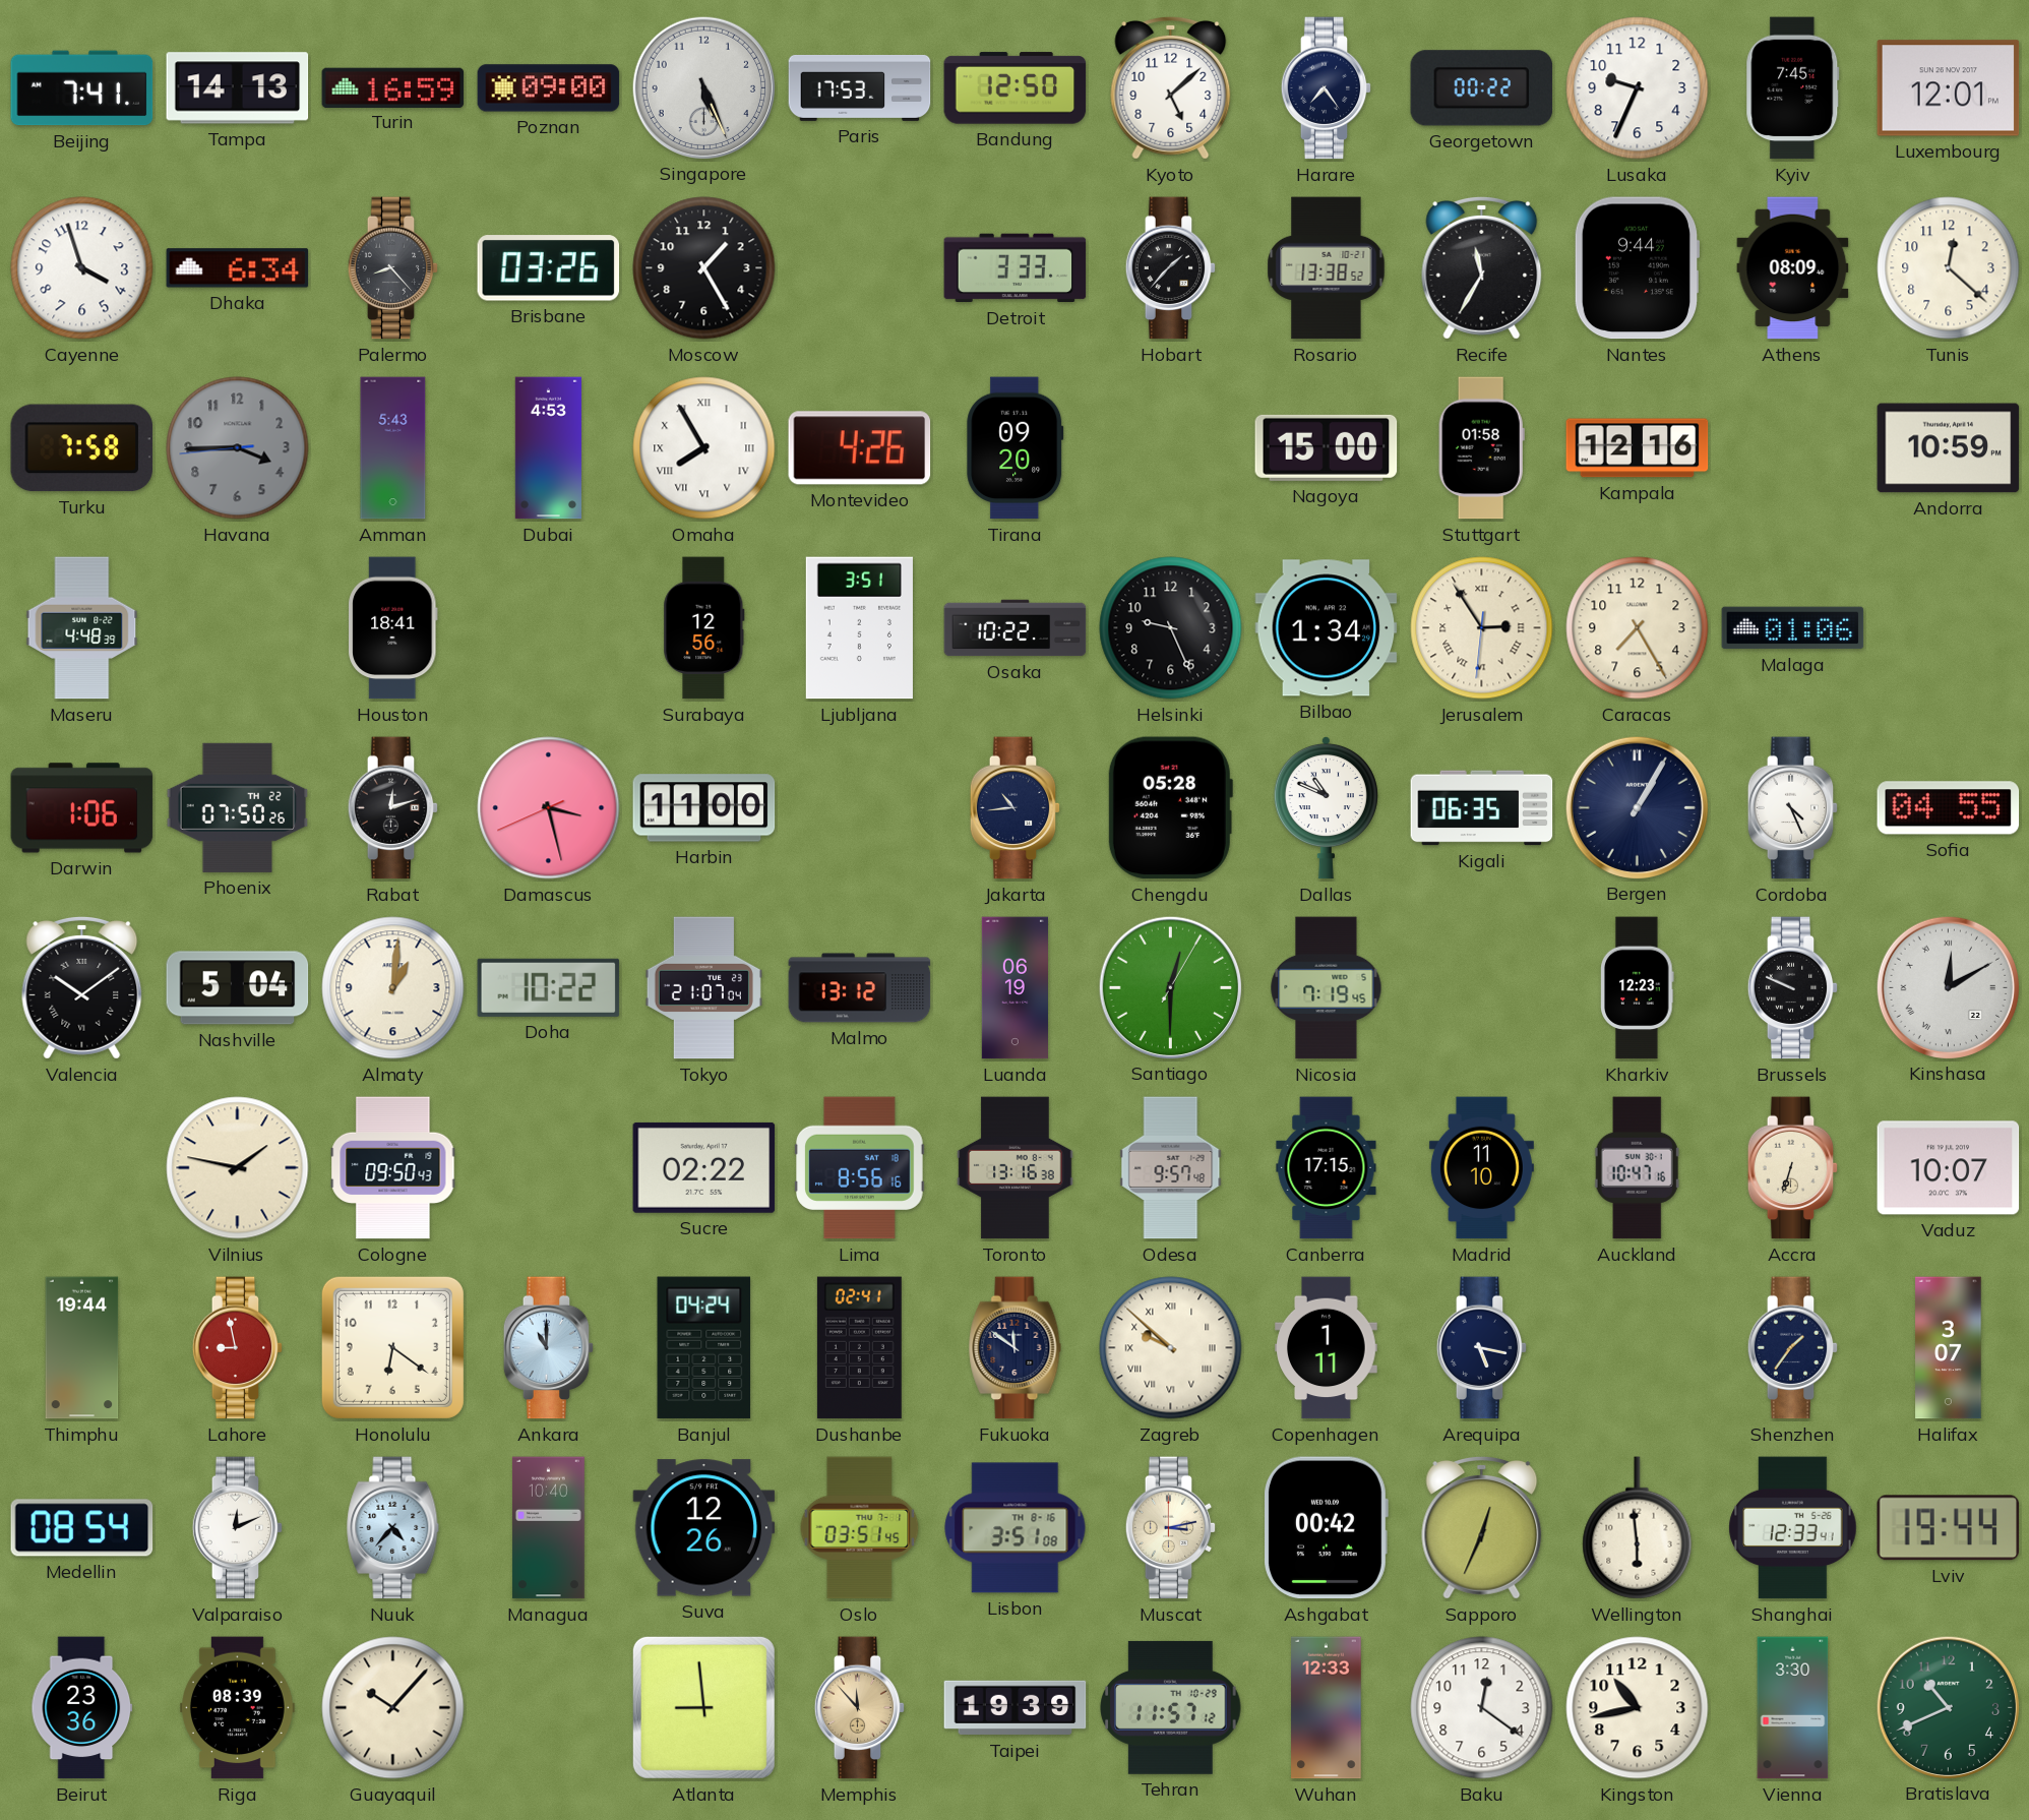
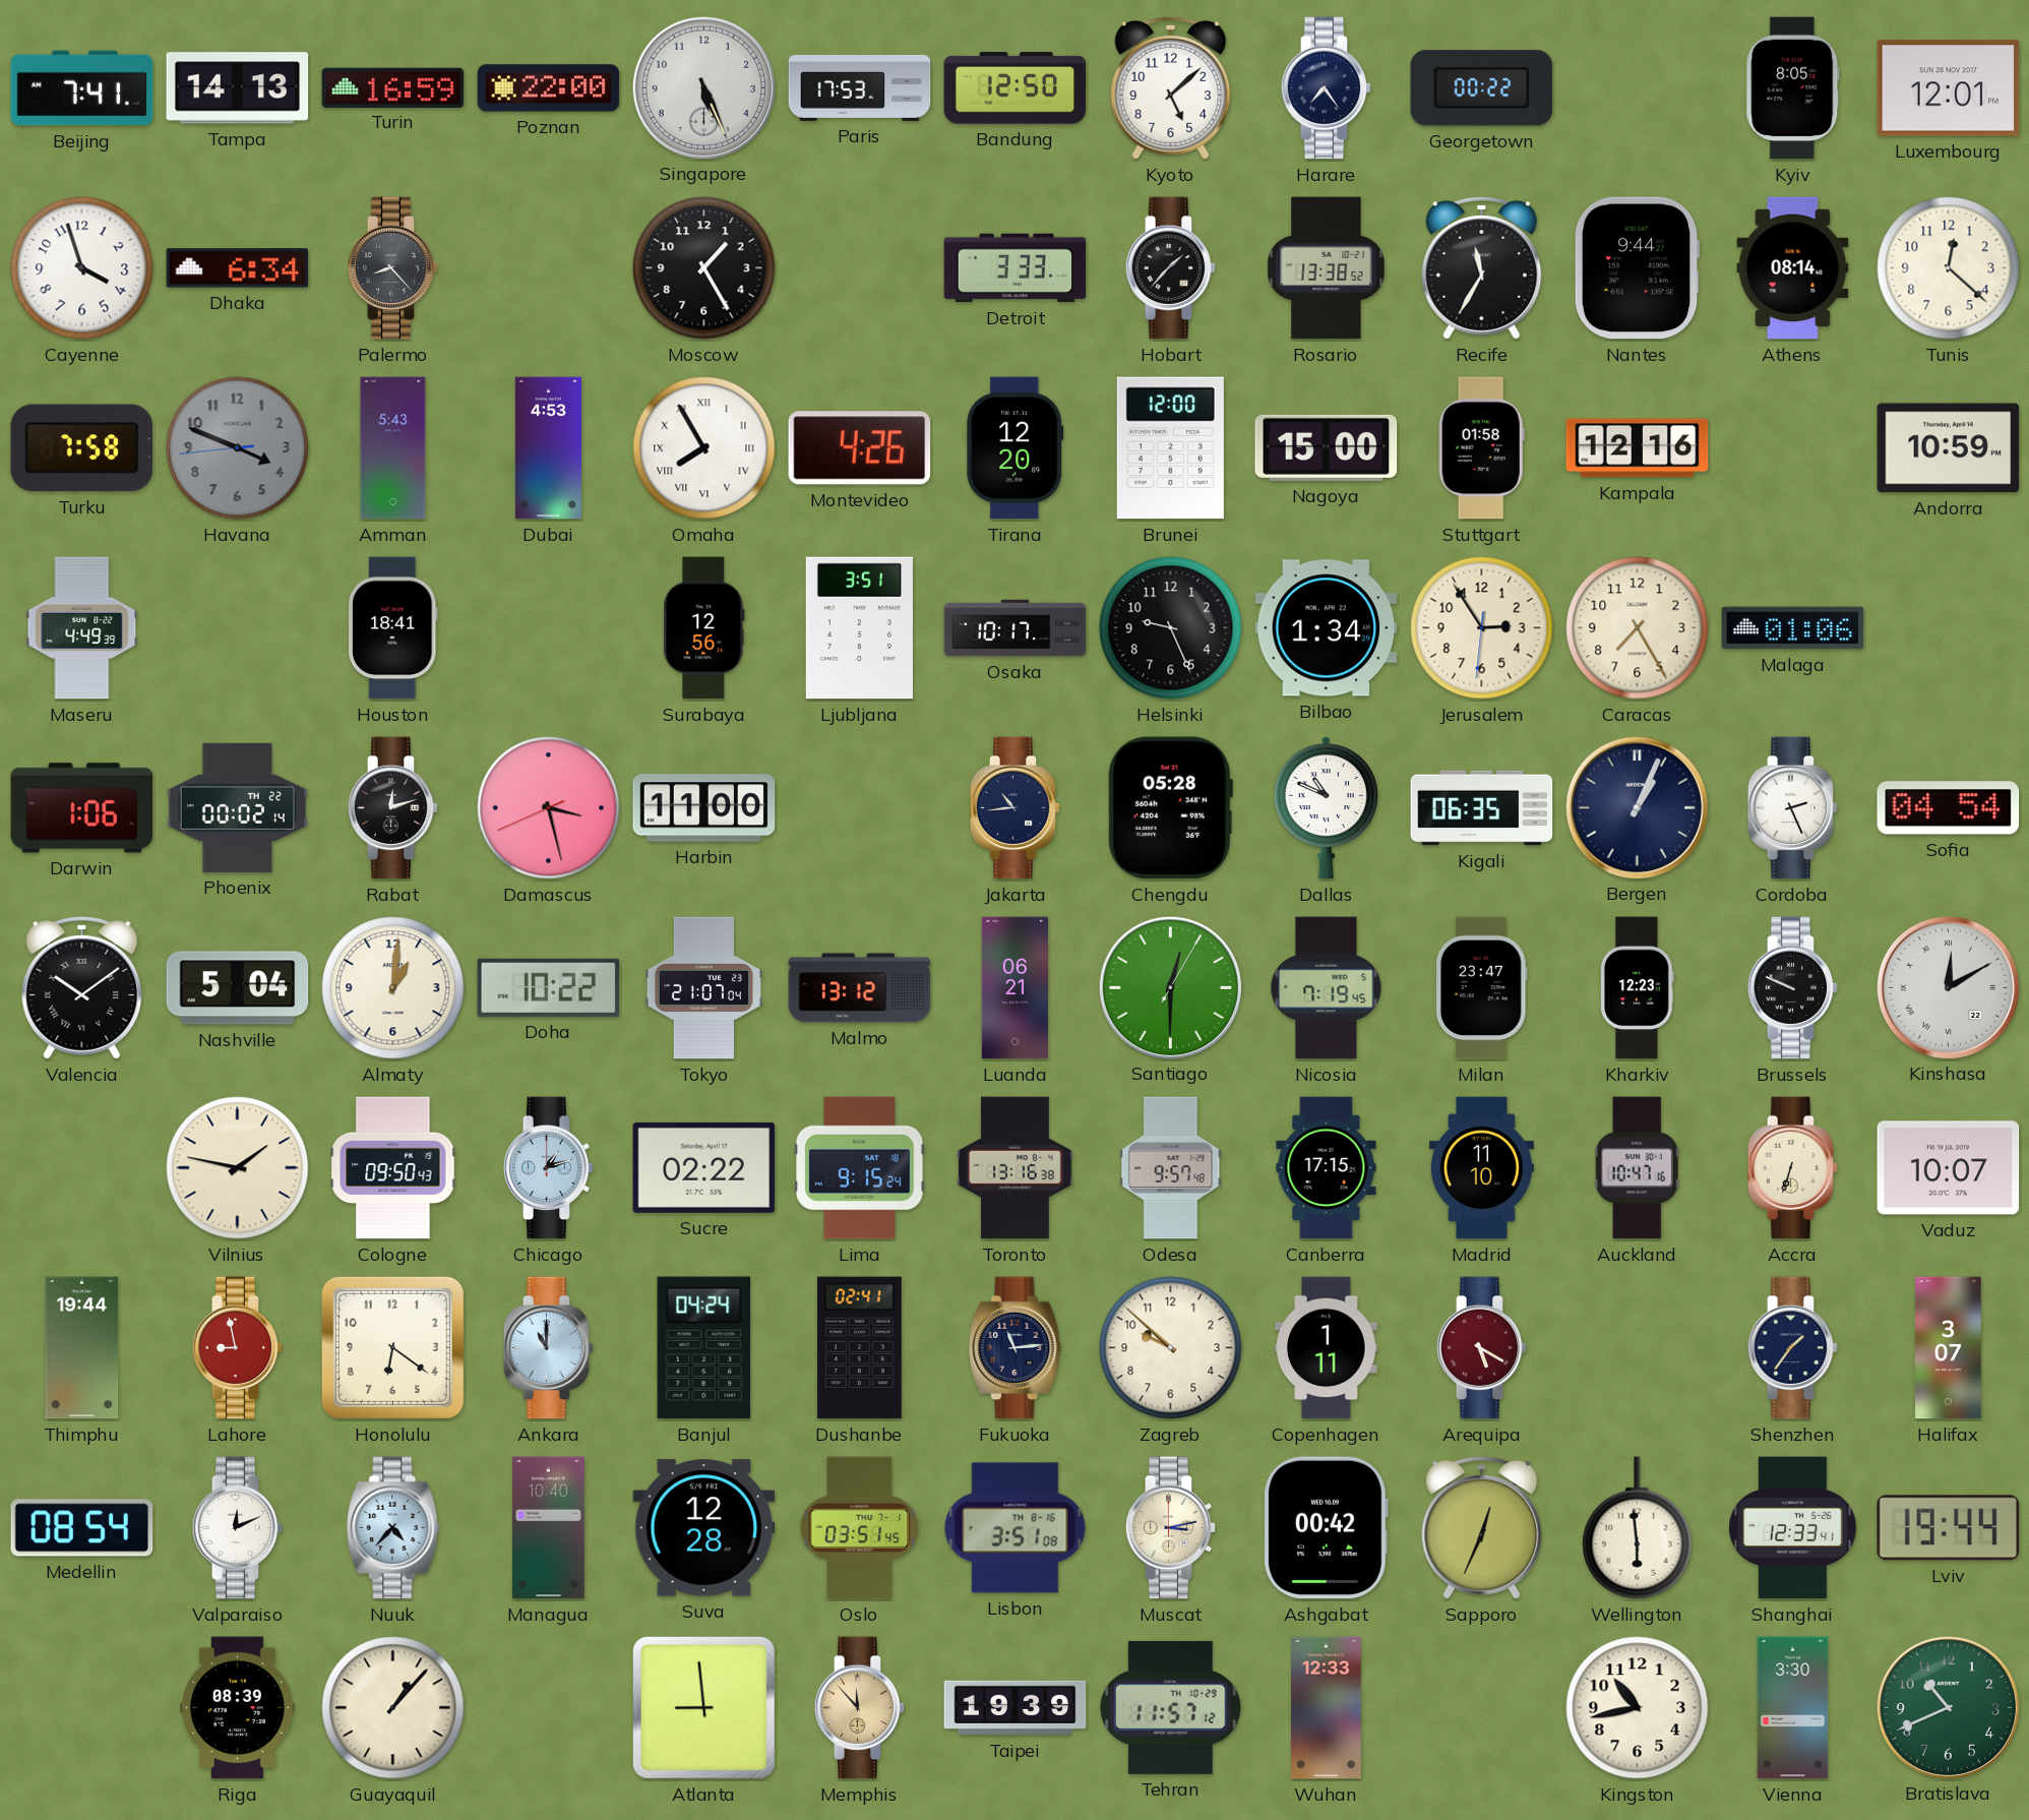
Poznan: 09:00 -> 22:00 (549, 88)
Lusaka: 9:34 -> none (1638, 88)
Kyiv: 7:45 -> 8:05 (1793, 88)
Brisbane: 03:26 -> none (549, 268)
Athens: 08:09 -> 08:14 (1793, 268)
Havana: 3:44 -> 3:48 (238, 448)
Tirana: 09:20 -> 12:20 (1016, 448)
Brunei: none -> 12:00 (1170, 448)
Maseru: 4:48 -> 4:49 (82, 628)
Osaka: 10:22 -> 10:17 (1016, 628)
Jerusalem numerals: Roman -> Arabic (1482, 628)
Phoenix: 07:50 -> 00:02 (238, 807)
Bergen: 1:05 -> 1:04 (1637, 807)
Cordoba: 4:26 -> 2:26 (1793, 808)
Sofia: 04:55 -> 04:54 (1949, 808)
Luanda: 06:19 -> 06:21 (1014, 988)
Milan: none -> 23:47 (1482, 988)
Chicago: none -> 1:12 (549, 1168)
Lima: 8:56 -> 9:15 (860, 1168)
Fukuoka: 11:51 -> 11:14 (1016, 1348)
Zagreb numerals: Roman -> Arabic (1171, 1348)
Arequipa: 5:17 -> 5:20 (1482, 1348)
Arequipa dial: navy -> burgundy (1482, 1348)
Suva: 12:26 -> 12:28 (704, 1528)
Beirut: 23:36 -> none (82, 1708)
Guayaquil: 10:07 -> 1:07 (393, 1708)
Baku: 12:21 -> none (1482, 1708)
